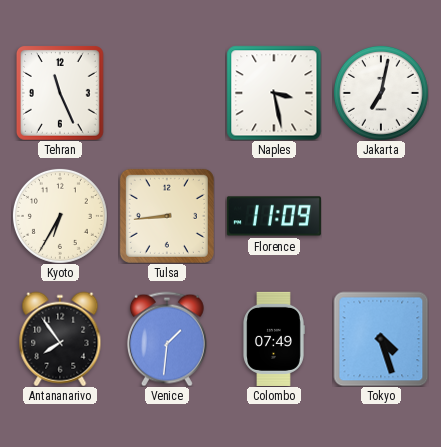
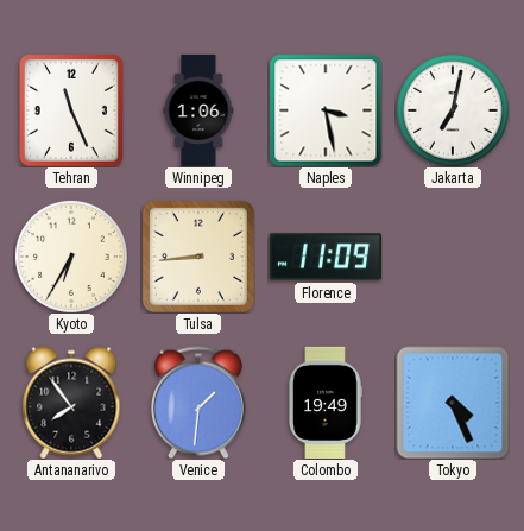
Winnipeg: none -> 1:06 (198, 110)
Colombo: 07:49 -> 19:49 (326, 403)
Tokyo: 4:27 -> 4:26 (453, 403)
